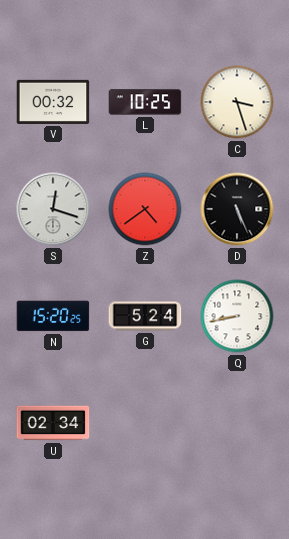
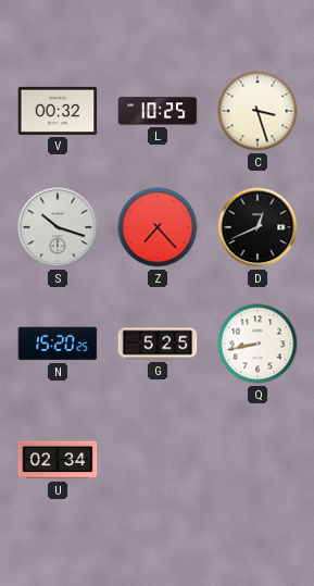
S: 12:18 -> 10:18 (58, 227)
Z: 4:39 -> 7:23 (158, 227)
D: 5:26 -> 12:41 (258, 227)
G: 5:24 -> 5:25 (158, 344)
